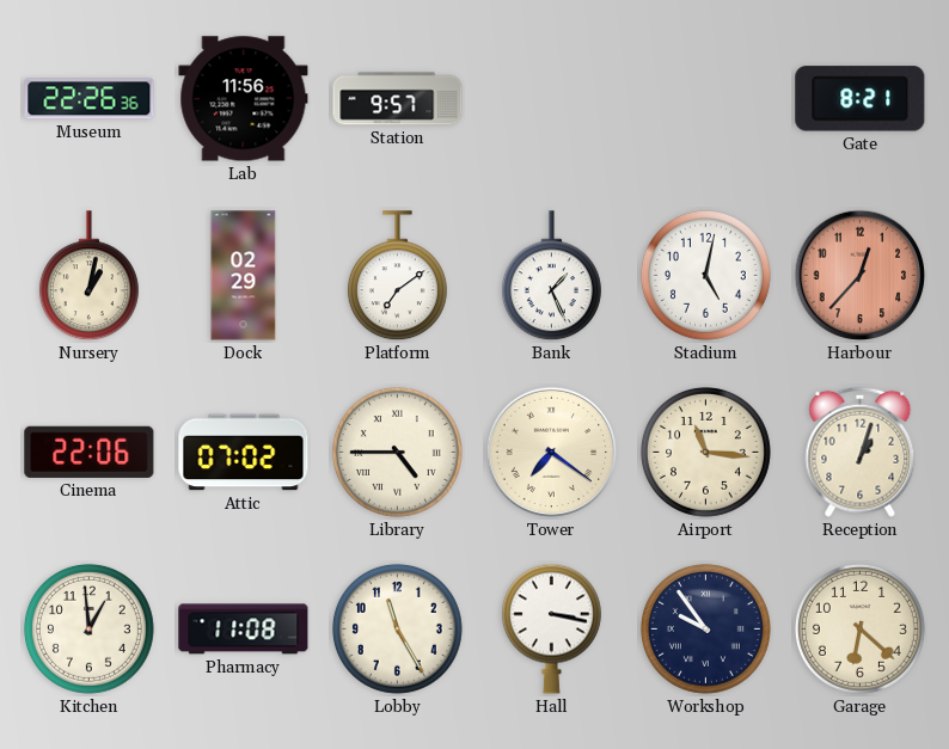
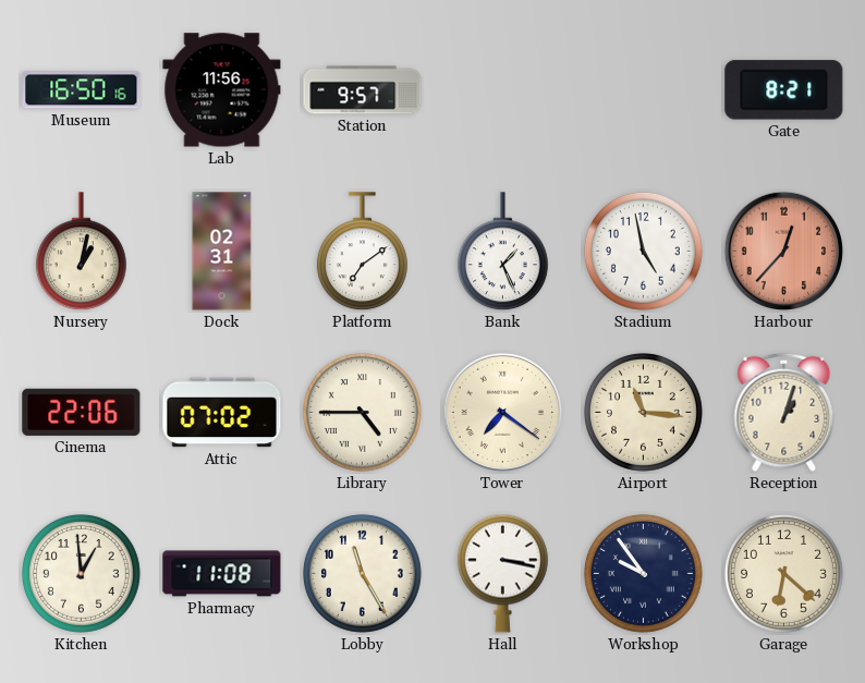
Museum: 22:26 -> 16:50 (82, 90)
Dock: 02:29 -> 02:31 (222, 252)
Stadium: 5:02 -> 4:58 (643, 251)
